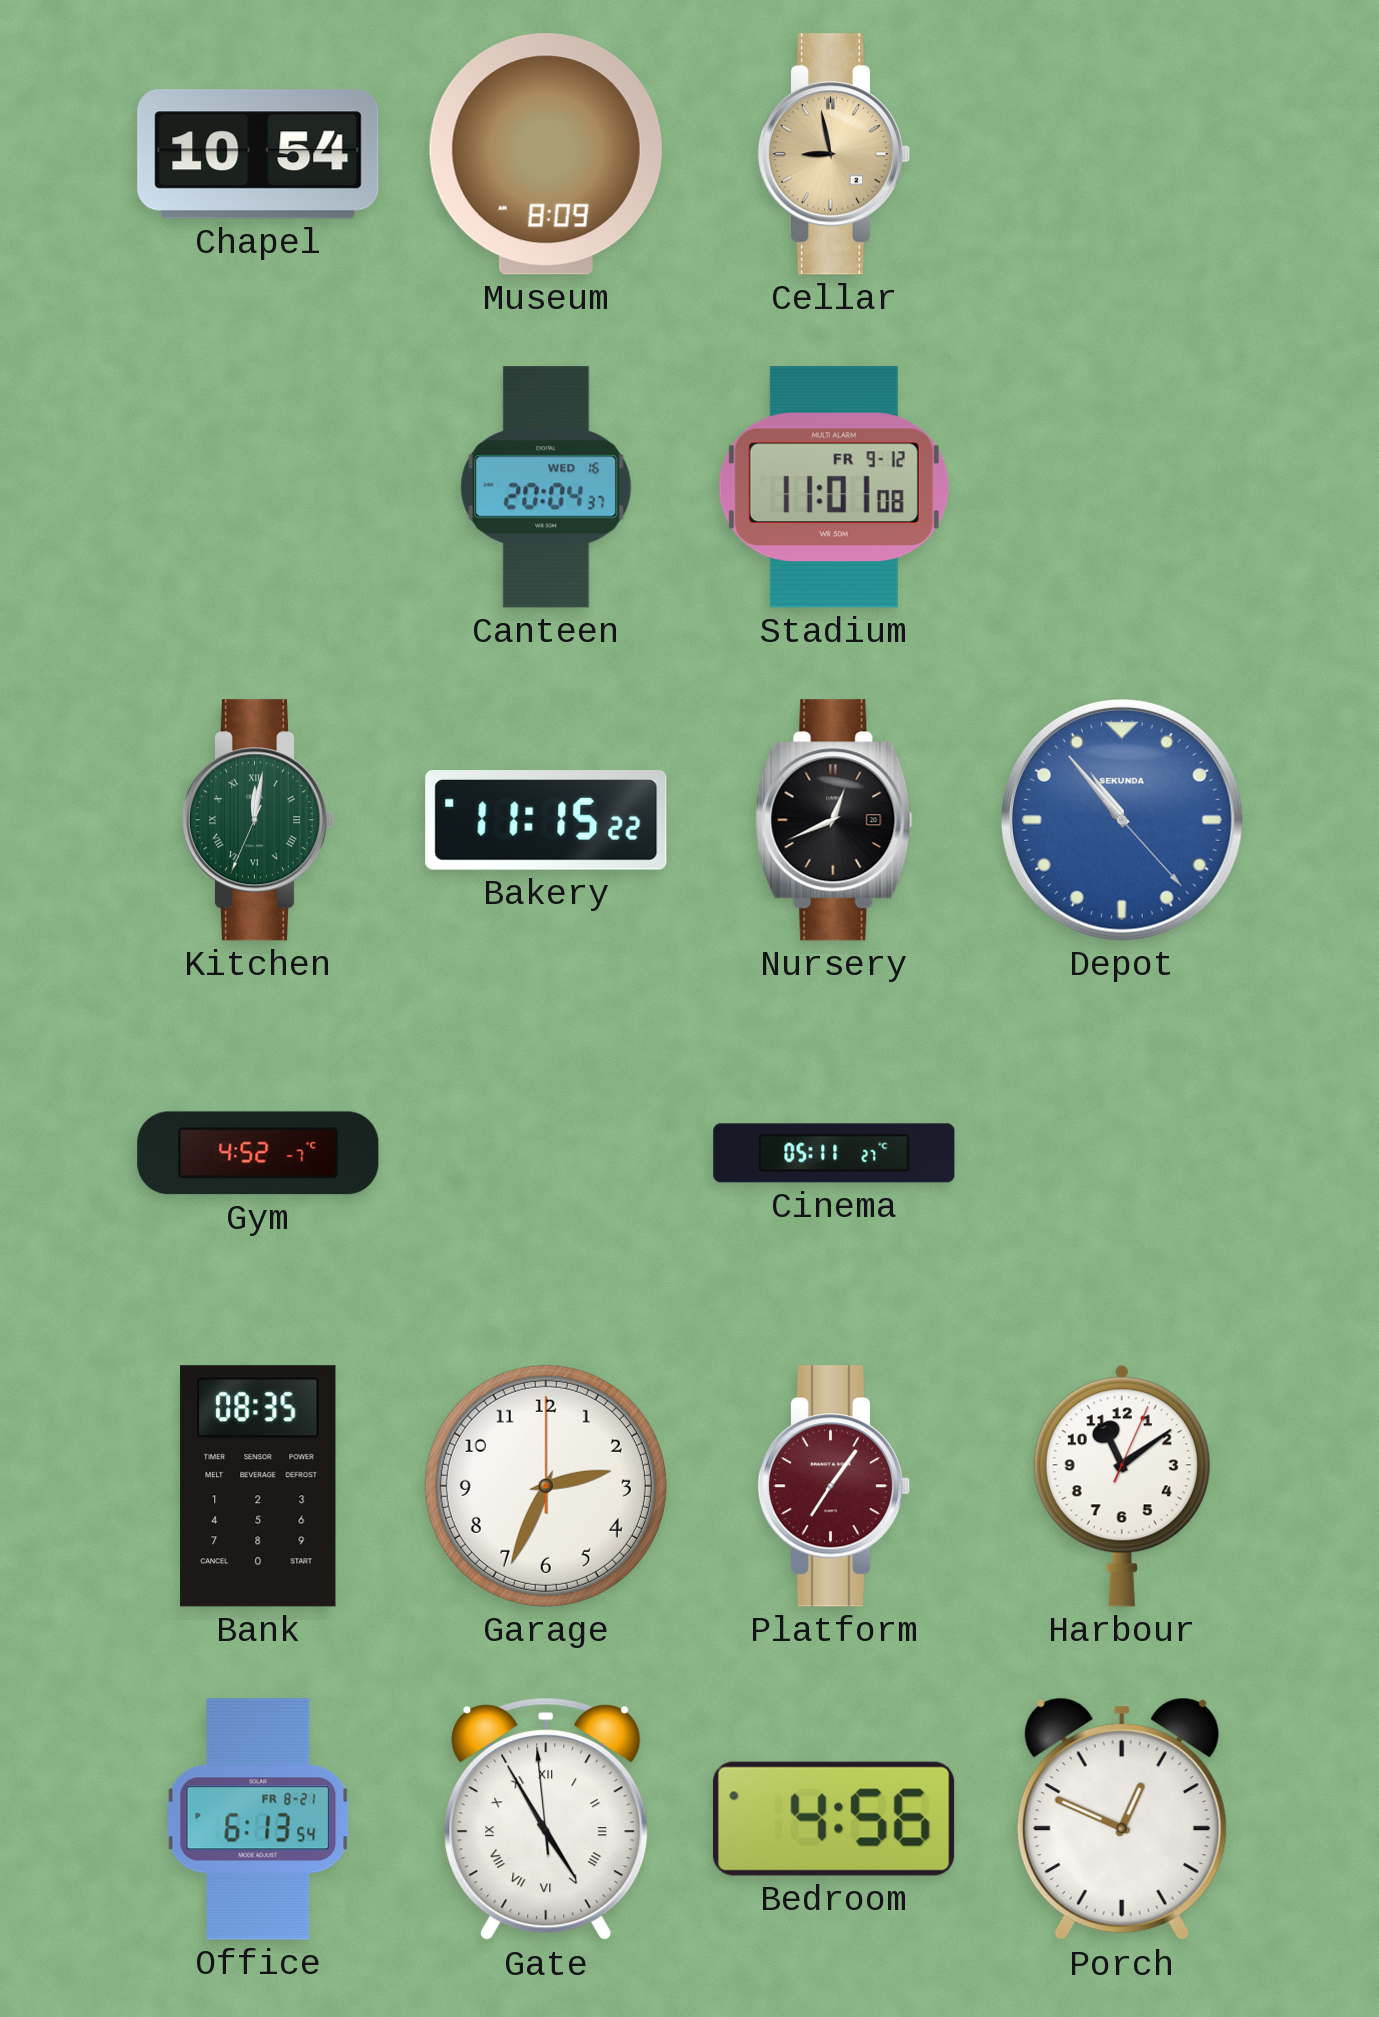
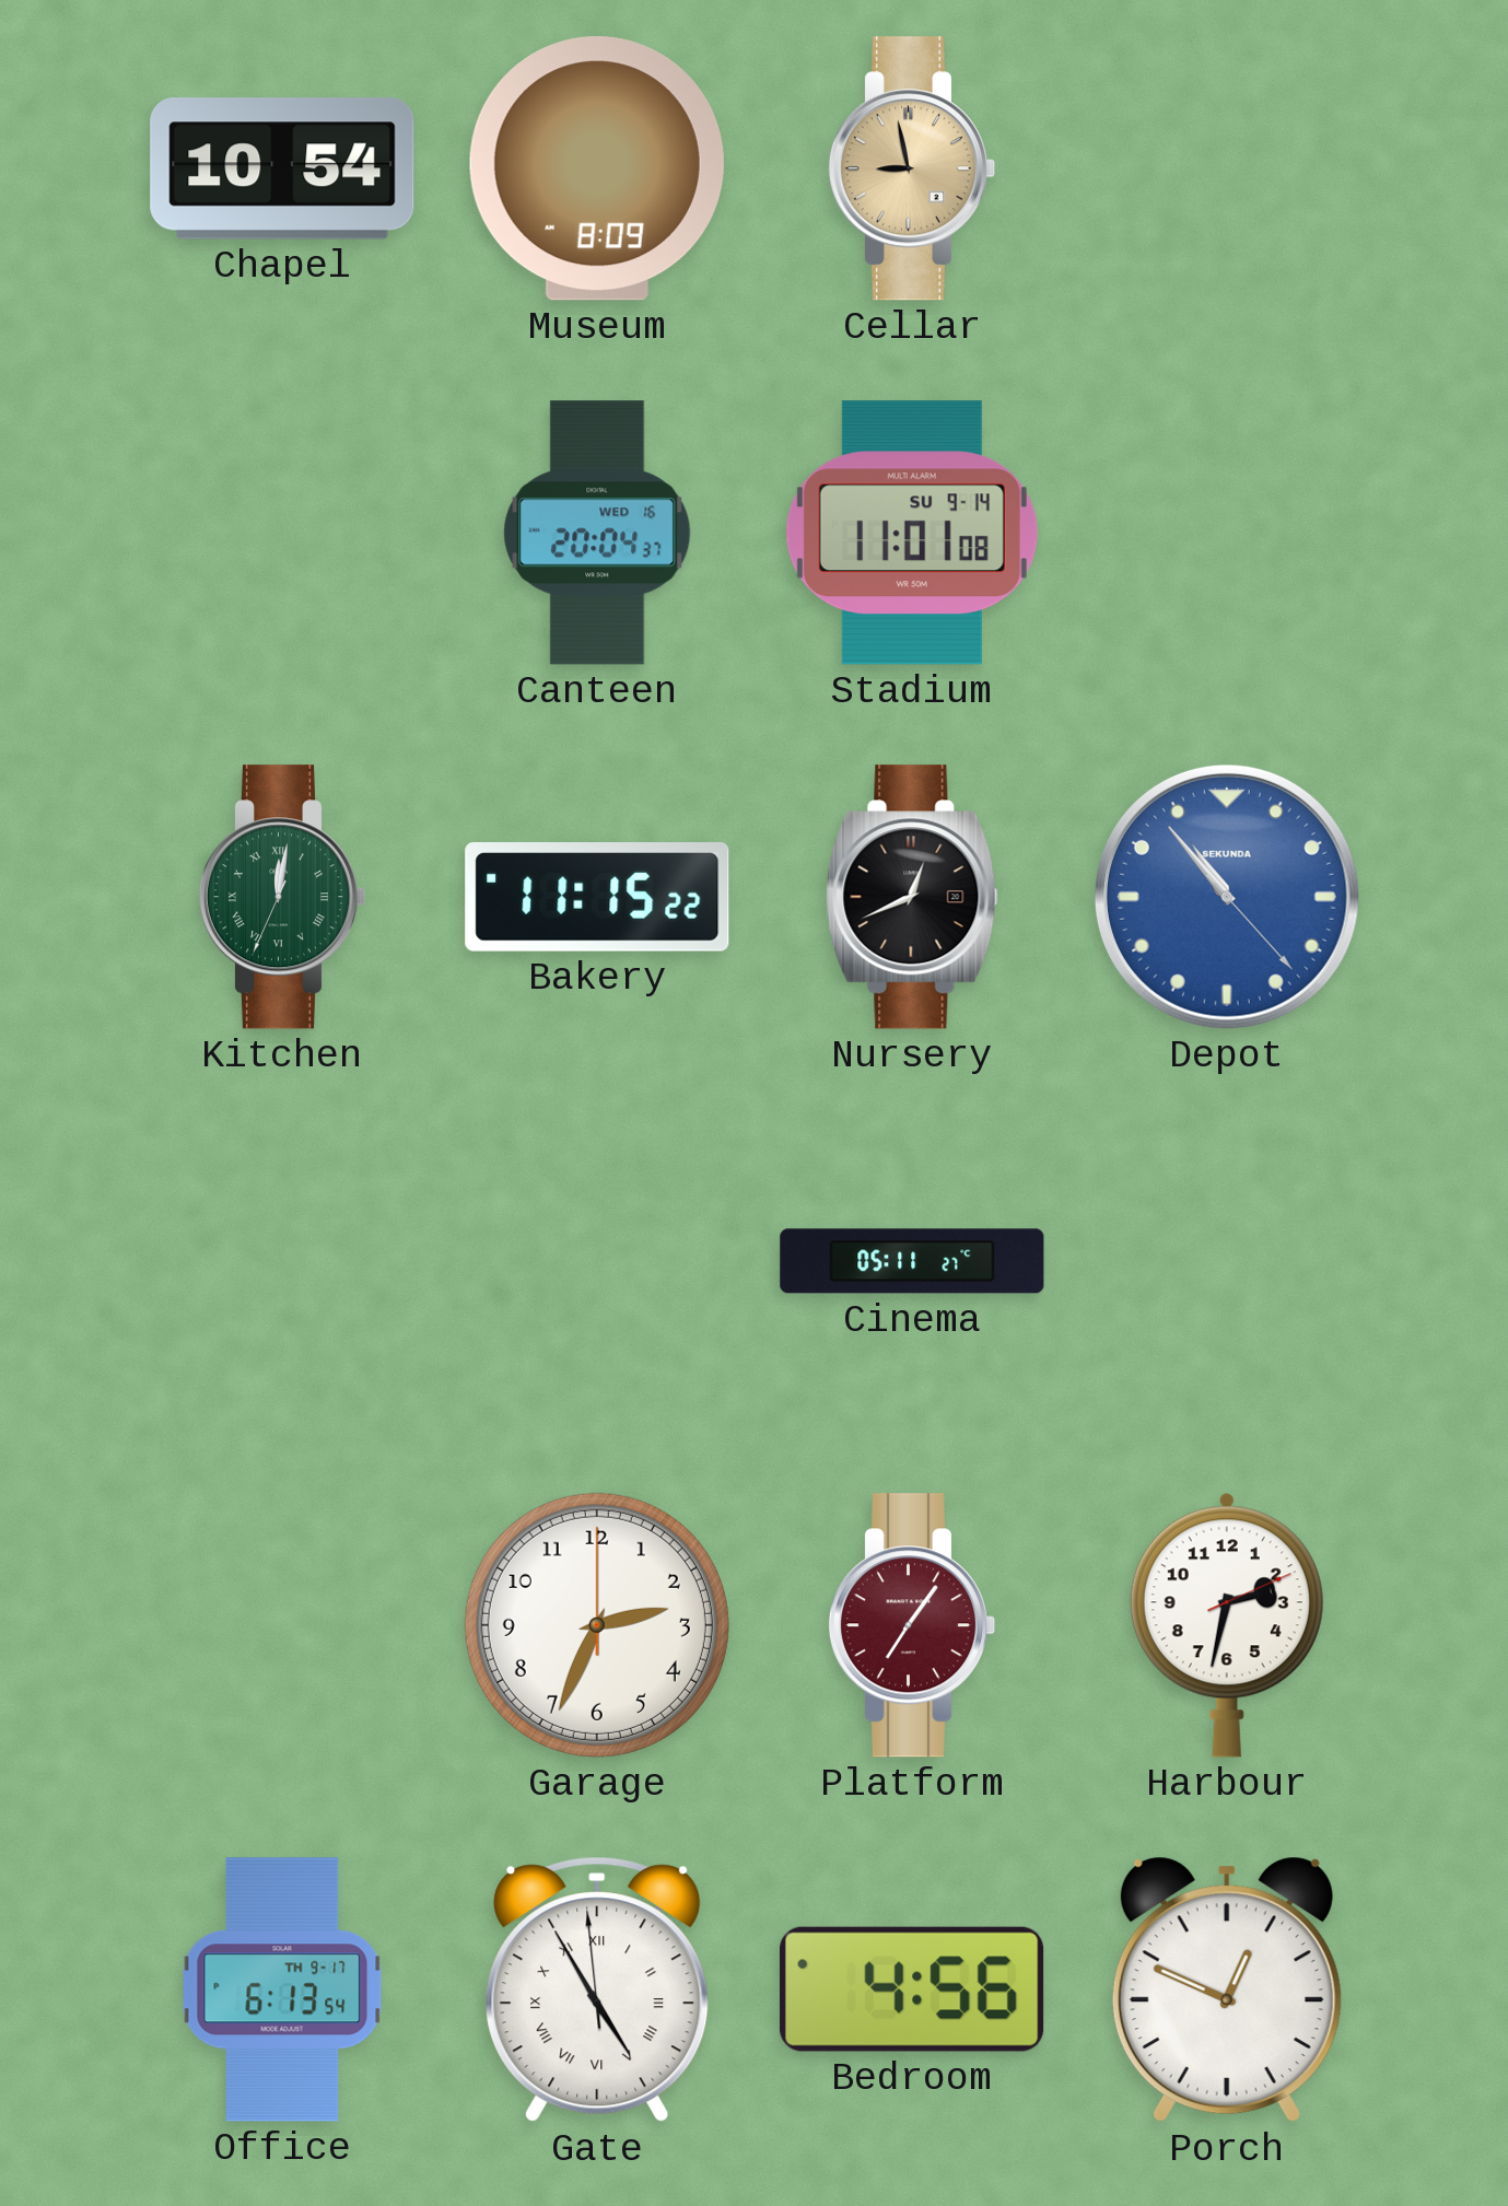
Stadium date: FR 9-12 -> SU 9-14 (912, 533)
Gym: 4:52 -> none (258, 1153)
Bank: 08:35 -> none (258, 1486)
Harbour: 11:09 -> 2:32 (1227, 1625)
Office date: FR 8-21 -> TH 9-17 (282, 1989)
